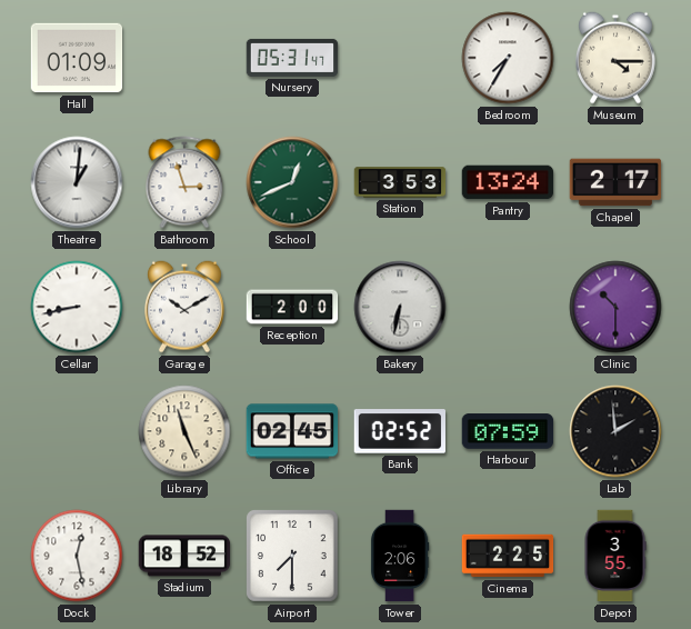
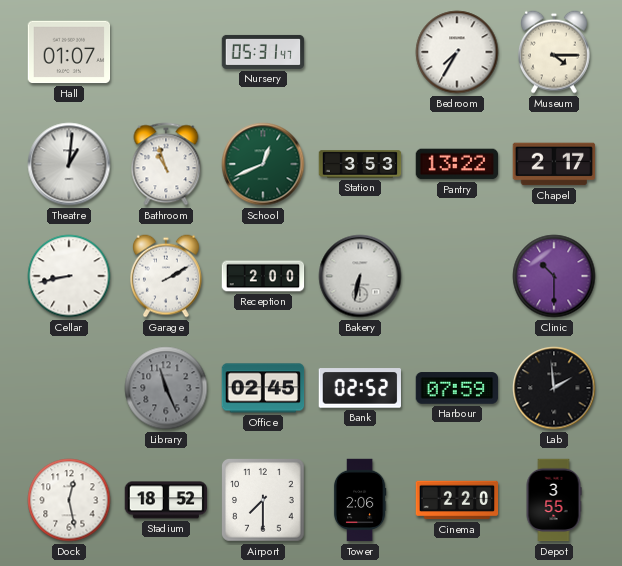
Hall: 01:09 -> 01:07 (69, 52)
Bathroom: 2:57 -> 10:57 (166, 164)
Pantry: 13:24 -> 13:22 (457, 164)
Garage: 10:10 -> 2:10 (167, 276)
Library dial: cream -> grey (166, 388)
Cinema: 2:25 -> 2:20 (457, 500)
